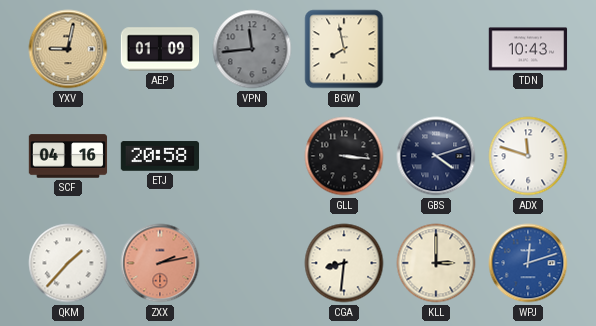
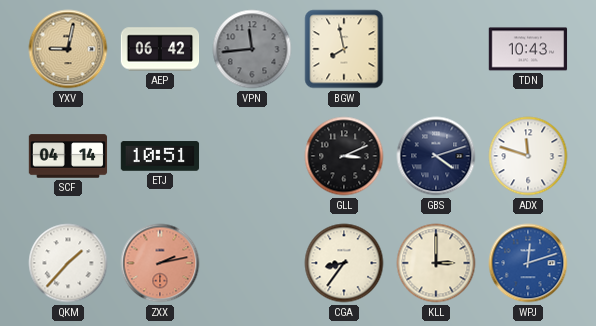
AEP: 01:09 -> 06:42 (160, 49)
SCF: 04:16 -> 04:14 (68, 156)
ETJ: 20:58 -> 10:51 (160, 156)
GLL: 3:16 -> 3:11 (344, 156)
CGA: 8:31 -> 8:36 (344, 263)
